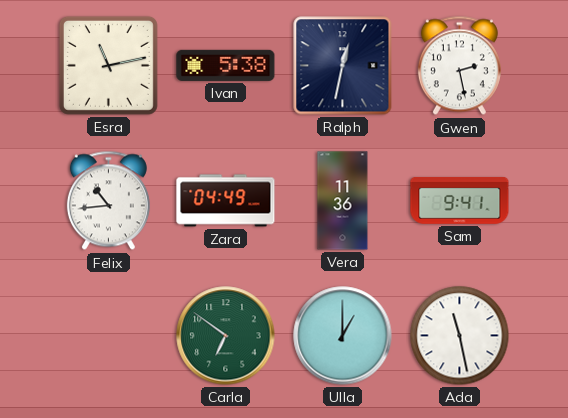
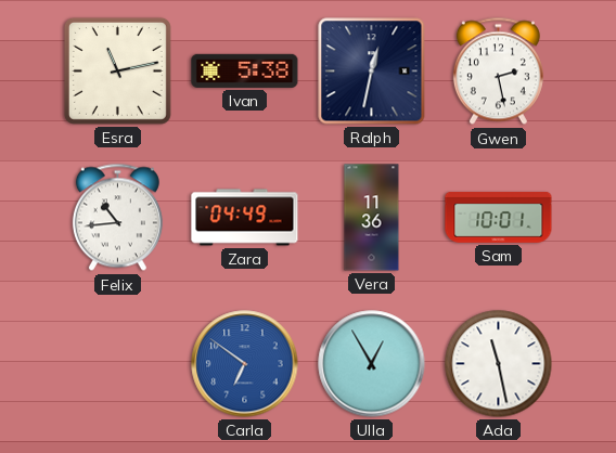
Sam: 9:41 -> 10:01 (499, 218)
Carla dial: green -> blue (245, 364)
Ulla: 1:00 -> 12:55 (372, 364)
